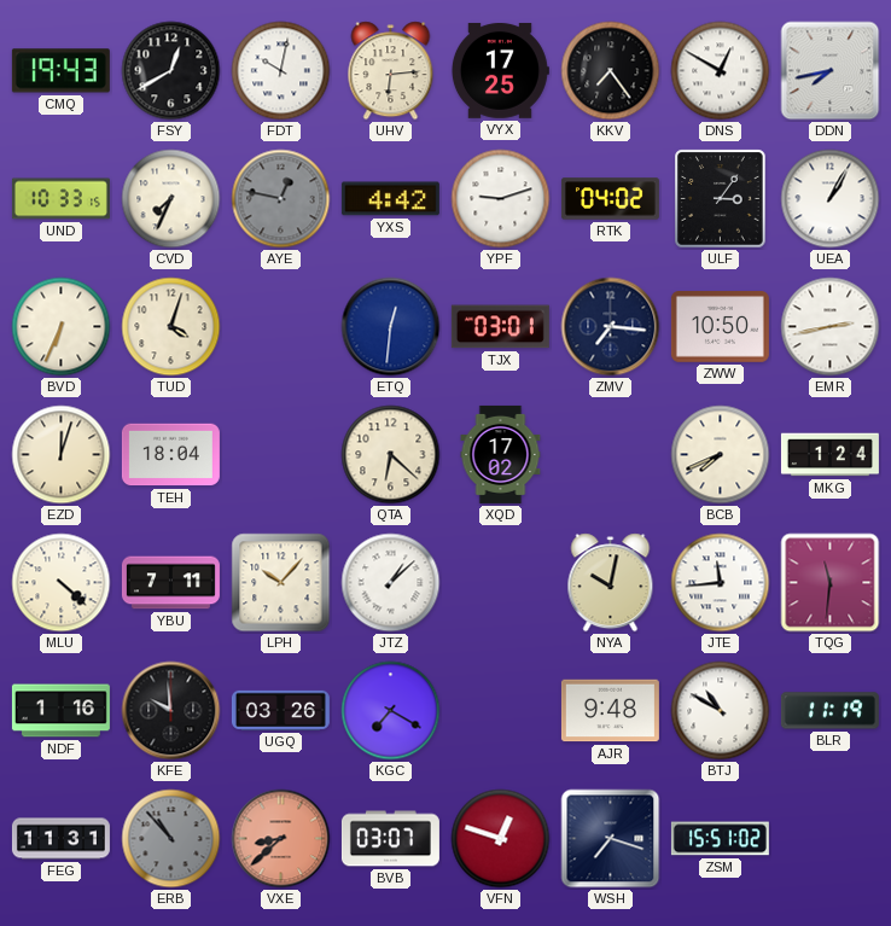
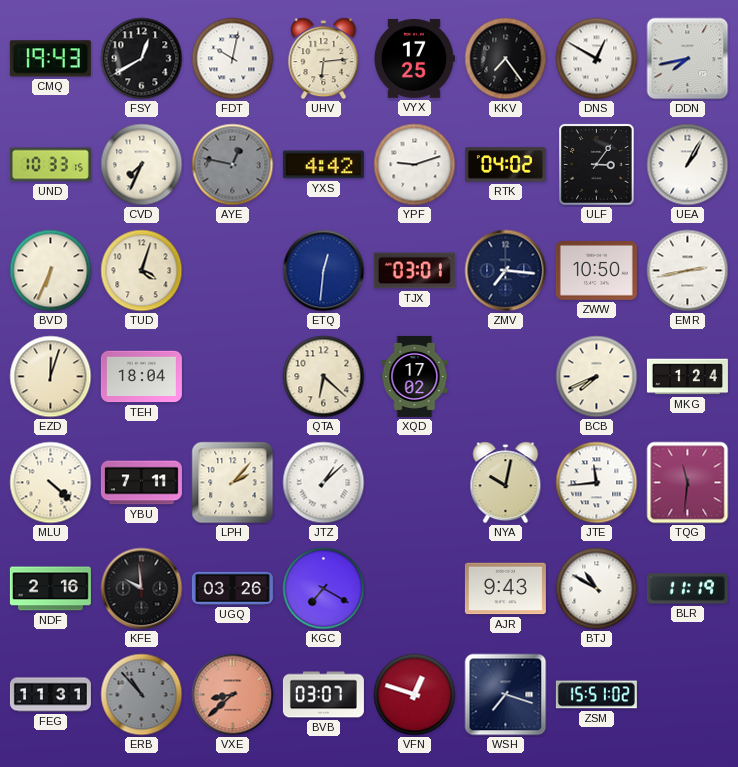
LPH: 10:07 -> 2:07 (233, 483)
NDF: 1:16 -> 2:16 (50, 589)
AJR: 9:48 -> 9:43 (505, 589)
